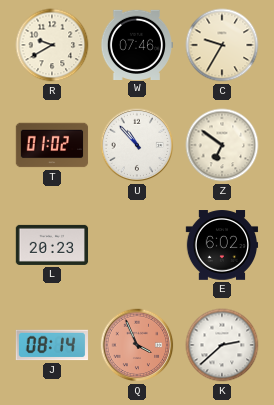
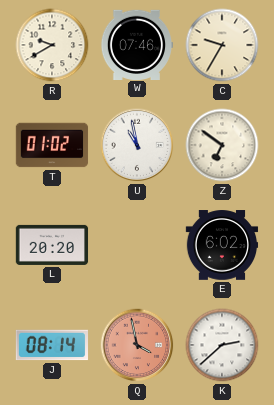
U: 10:53 -> 10:58 (137, 145)
L: 20:23 -> 20:20 (52, 245)
Q: 3:56 -> 3:58 (137, 345)
